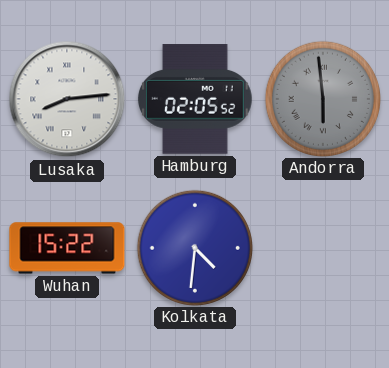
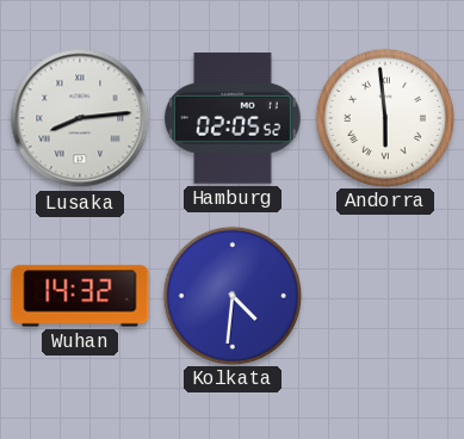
Andorra dial: grey -> white (384, 117)
Wuhan: 15:22 -> 14:32 (80, 296)
